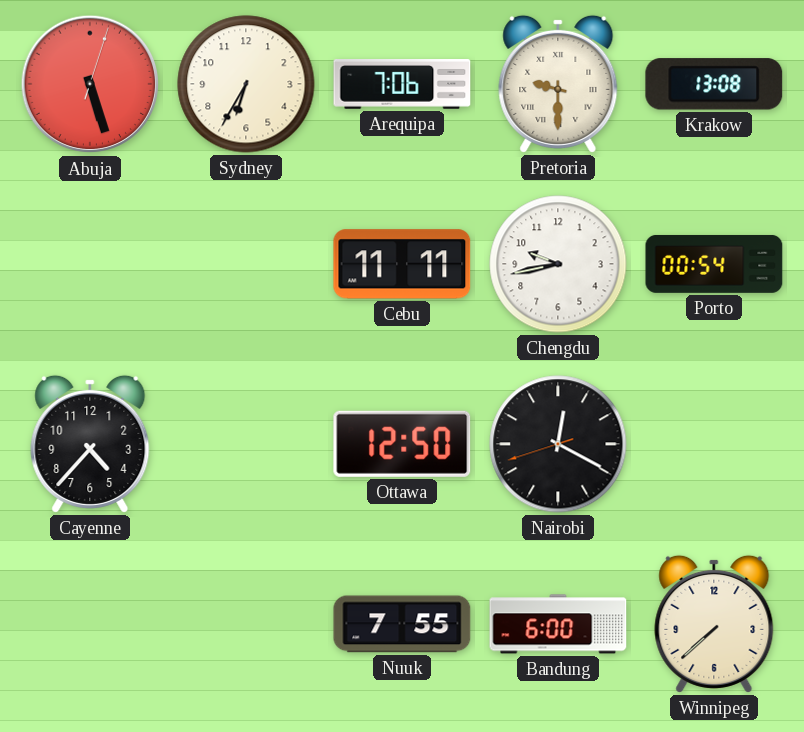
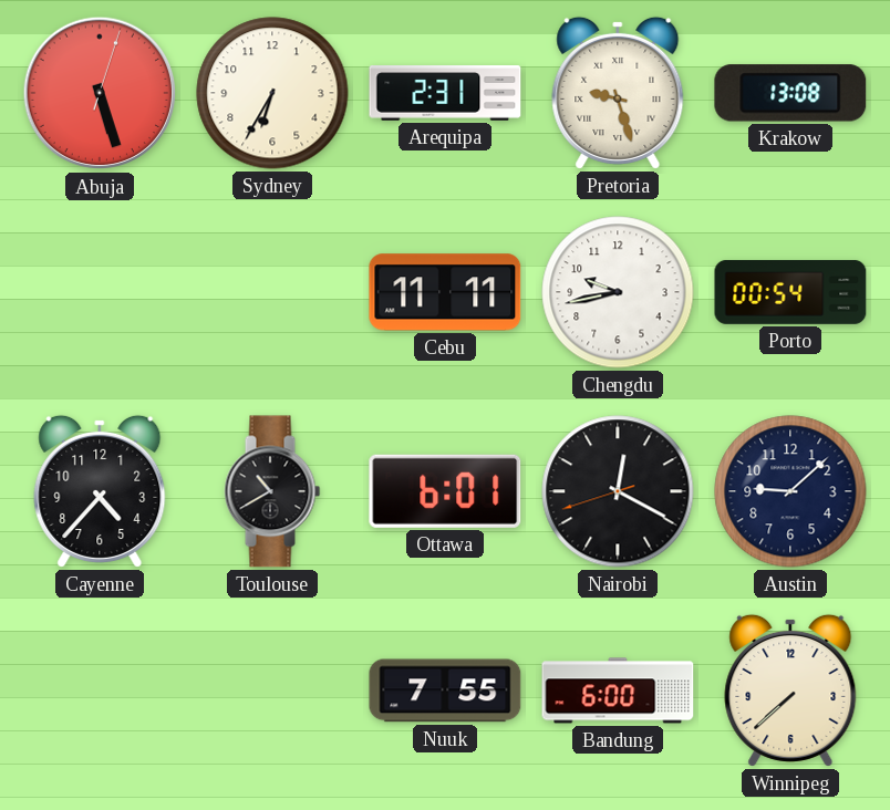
Arequipa: 7:06 -> 2:31 (445, 94)
Pretoria: 9:30 -> 9:27 (618, 93)
Toulouse: none -> 10:40 (272, 491)
Ottawa: 12:50 -> 6:01 (445, 491)
Austin: none -> 9:08 (790, 491)
